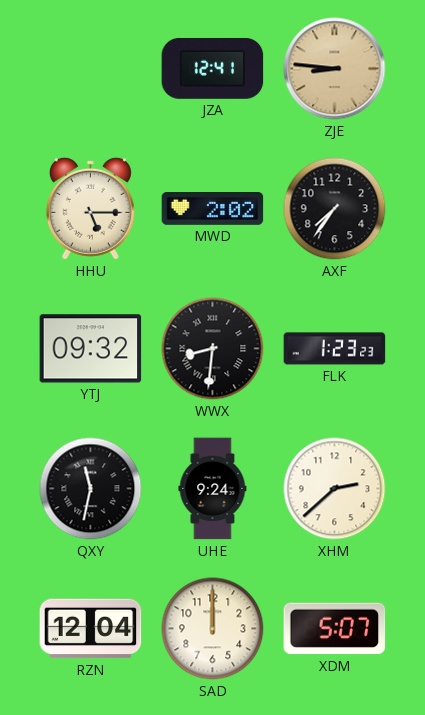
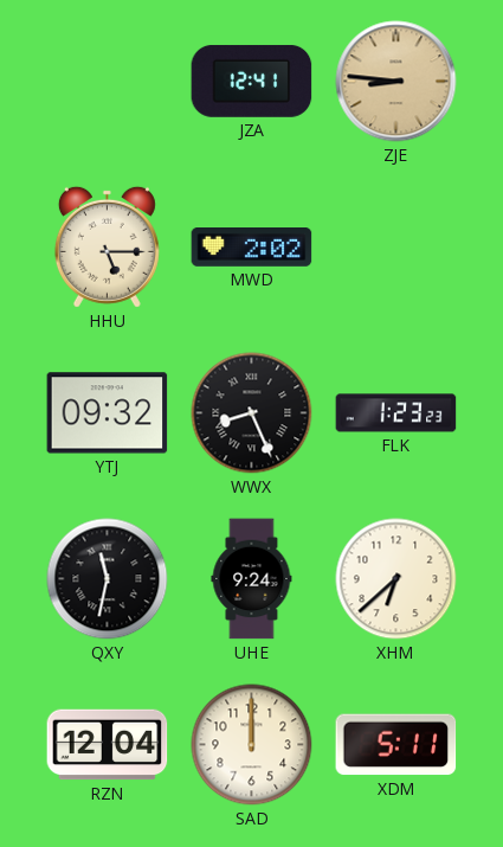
AXF: 7:36 -> none (335, 209)
WWX: 8:31 -> 8:26 (252, 413)
XHM: 2:38 -> 6:38 (396, 579)
XDM: 5:07 -> 5:11 (396, 745)
